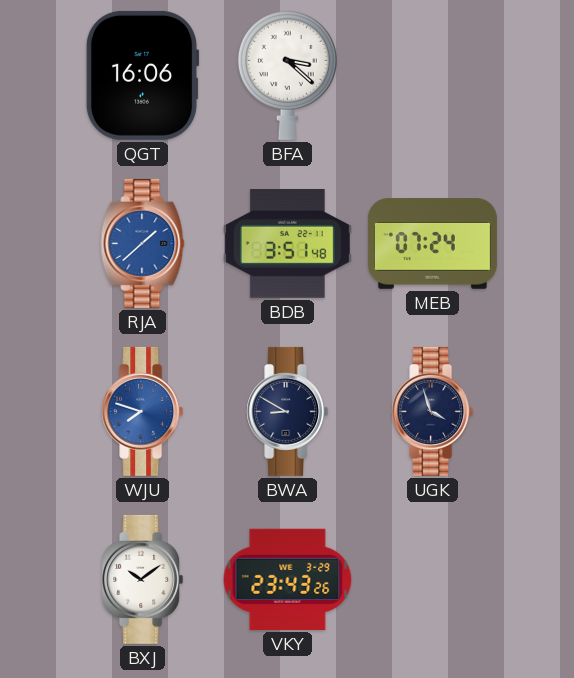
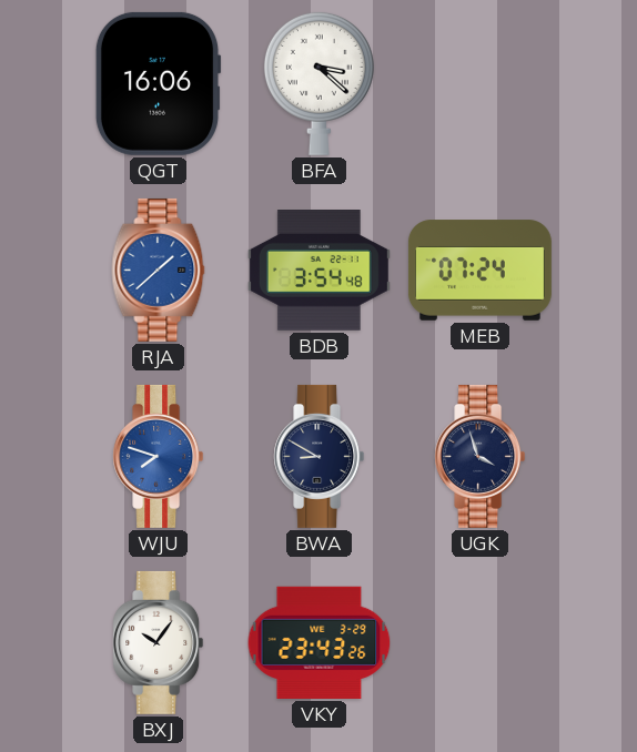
BDB: 3:51 -> 3:54 (318, 271)
BXJ: 10:09 -> 10:06 (159, 642)
